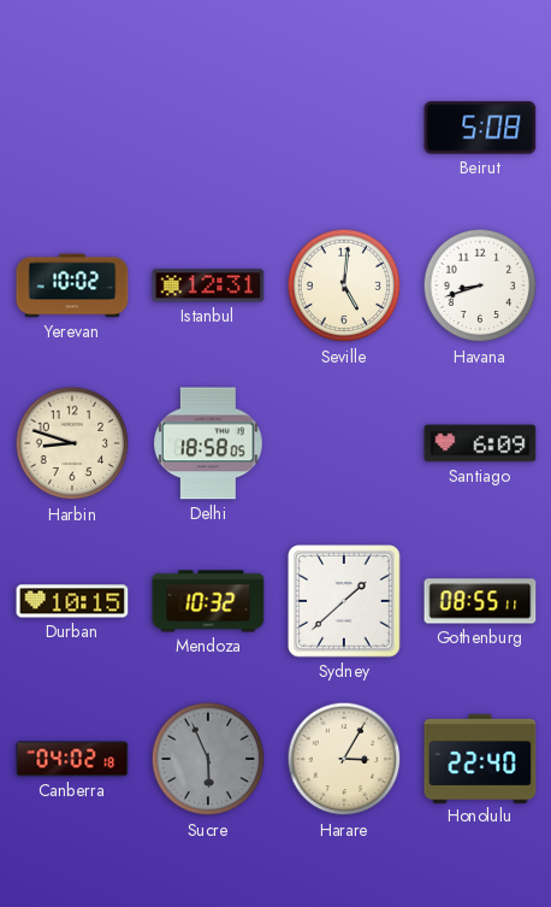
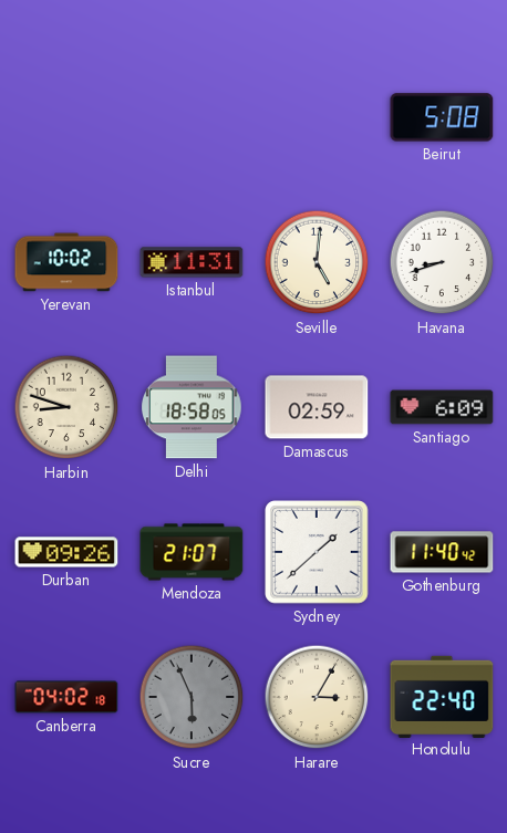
Istanbul: 12:31 -> 11:31 (192, 262)
Damascus: none -> 02:59 (317, 407)
Durban: 10:15 -> 09:26 (66, 552)
Mendoza: 10:32 -> 21:07 (192, 552)
Gothenburg: 08:55 -> 11:40 (442, 552)
